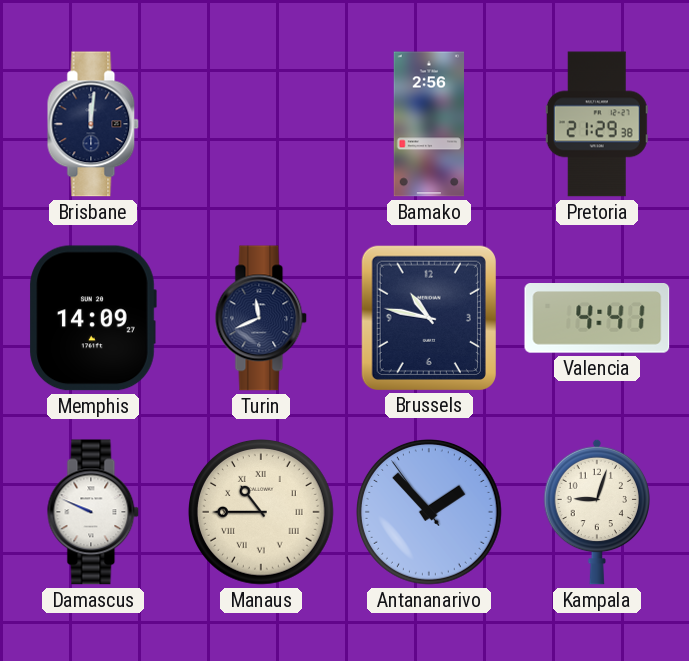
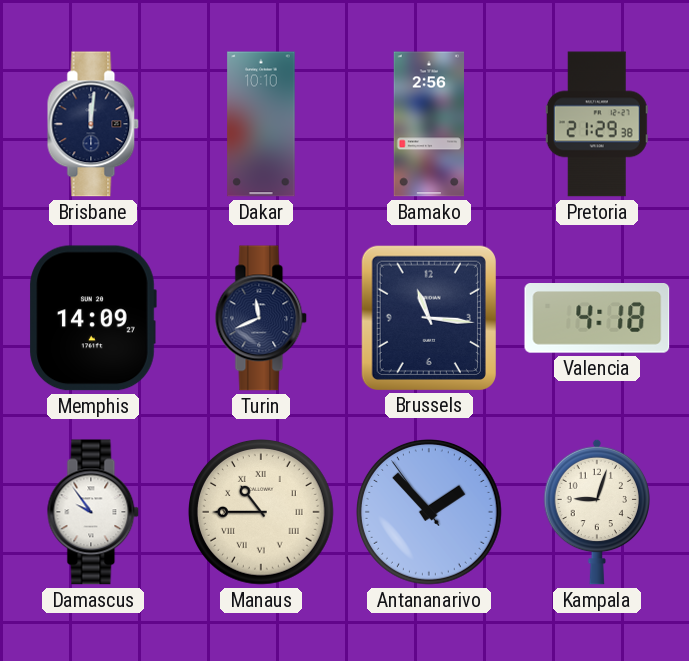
Dakar: none -> 10:10 (261, 124)
Brussels: 10:47 -> 11:16 (429, 317)
Valencia: 4:41 -> 4:18 (597, 318)
Damascus: 9:49 -> 9:54 (93, 512)
